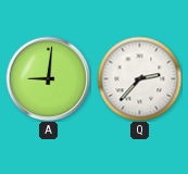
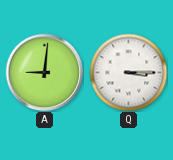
Q: 2:37 -> 3:15 (128, 72)
